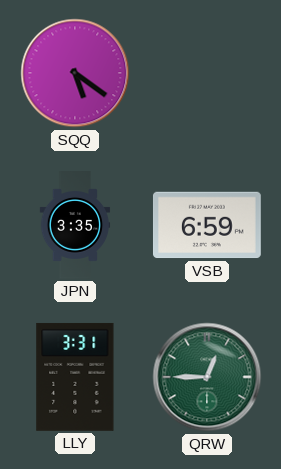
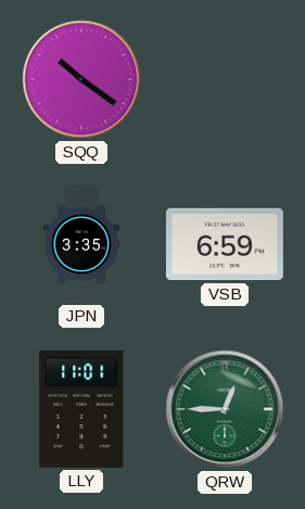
SQQ: 5:21 -> 10:21 (81, 79)
LLY: 3:31 -> 11:01 (81, 409)
